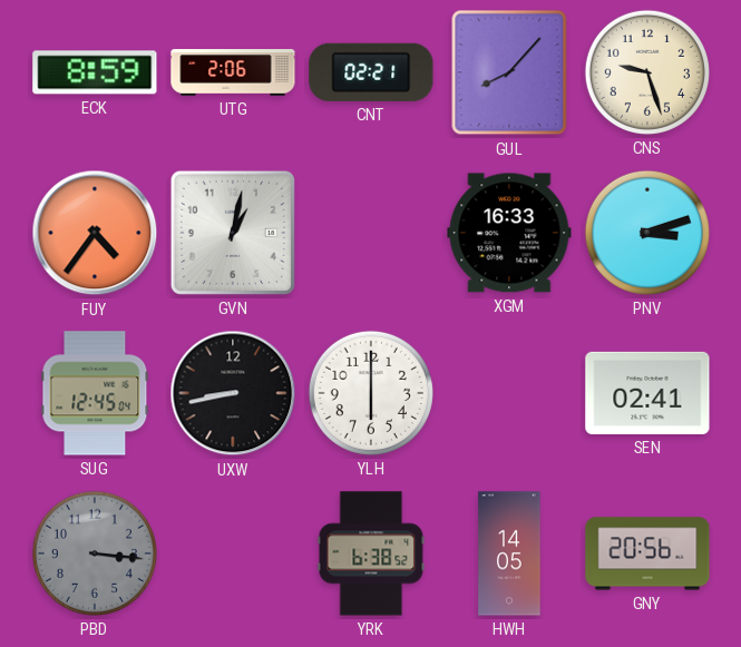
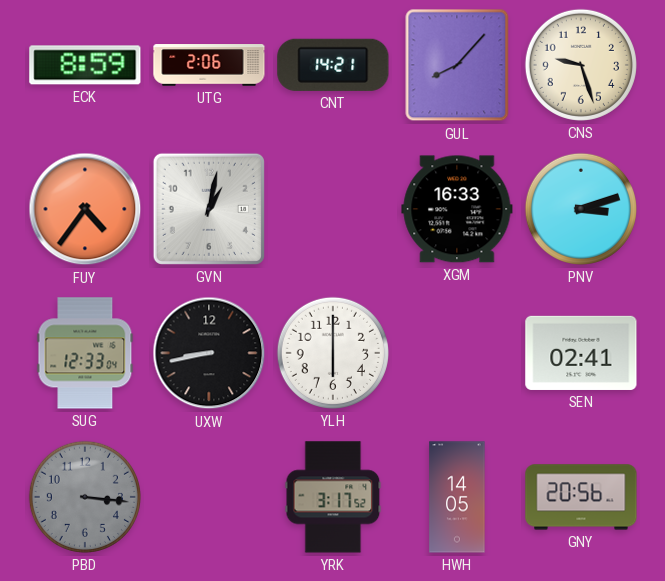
CNT: 02:21 -> 14:21 (333, 65)
SUG: 12:45 -> 12:33 (85, 353)
YRK: 6:38 -> 3:17 (333, 497)
